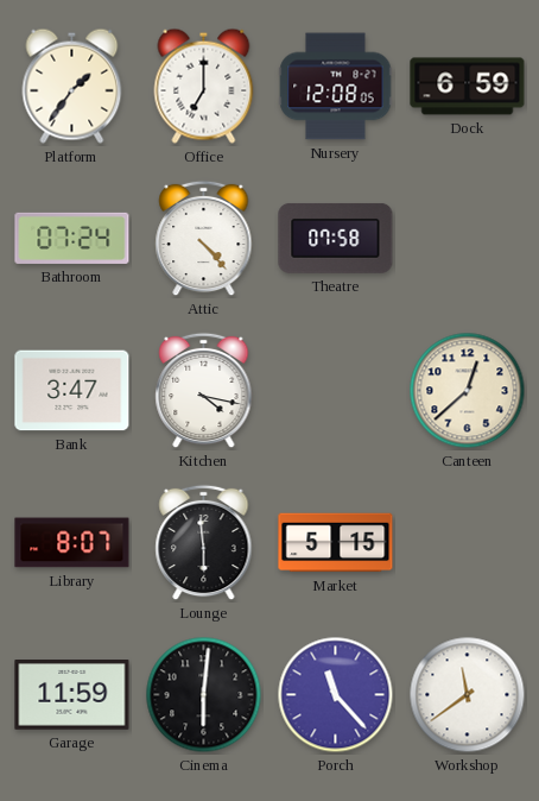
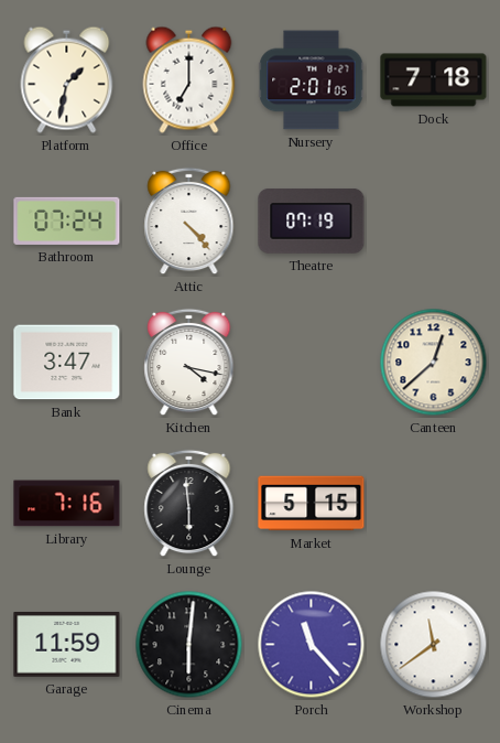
Platform: 1:36 -> 1:32 (67, 79)
Nursery: 12:08 -> 2:01 (312, 80)
Dock: 6:59 -> 7:18 (434, 80)
Theatre: 07:58 -> 07:19 (312, 220)
Library: 8:07 -> 7:16 (67, 504)
